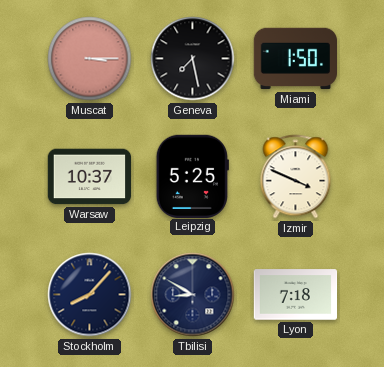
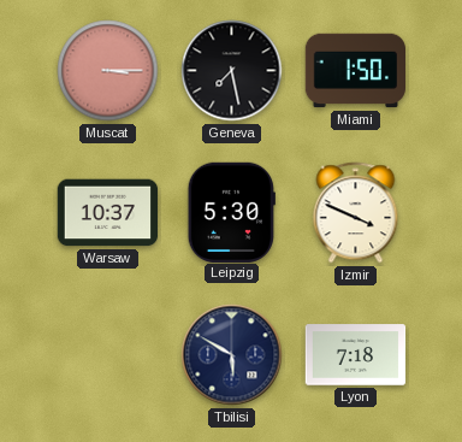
Leipzig: 5:25 -> 5:30 (231, 212)
Stockholm: 8:07 -> none (90, 295)
Tbilisi: 8:50 -> 5:50 (232, 355)
